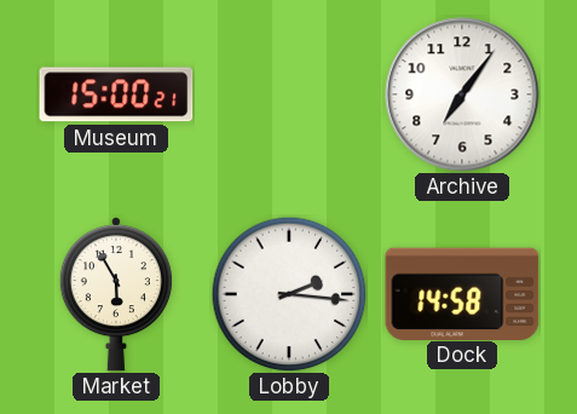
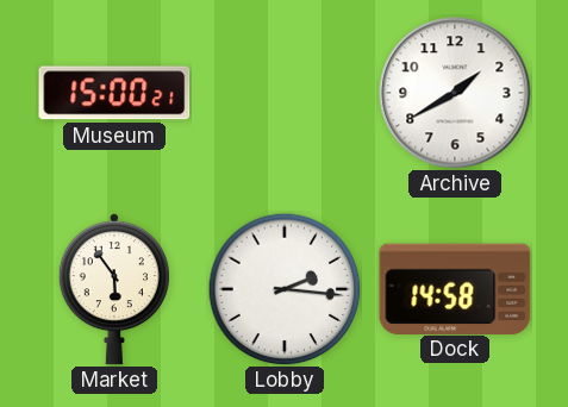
Archive: 7:06 -> 1:40 (455, 93)
Market: 5:55 -> 5:54 (114, 289)
